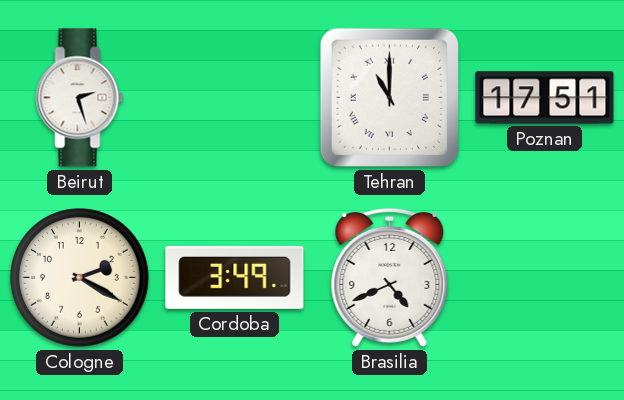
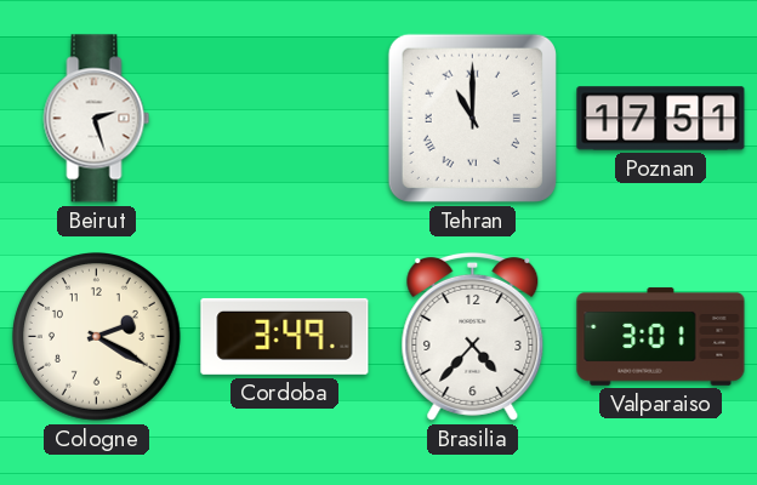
Brasilia: 4:41 -> 4:37 (473, 336)
Valparaiso: none -> 3:01 (661, 337)
